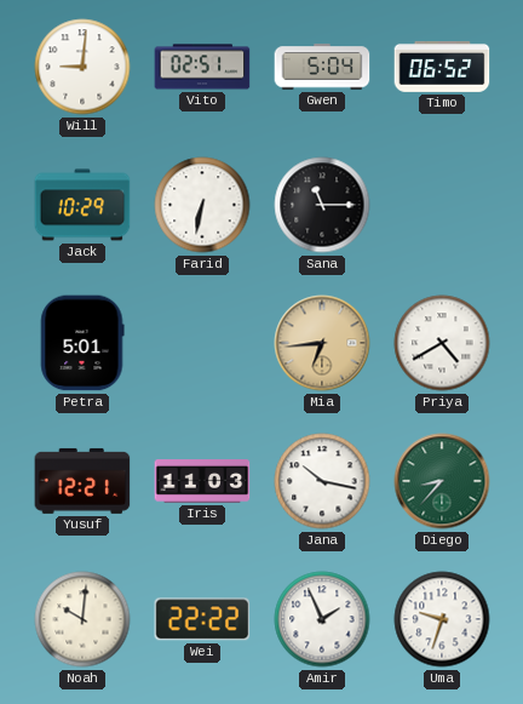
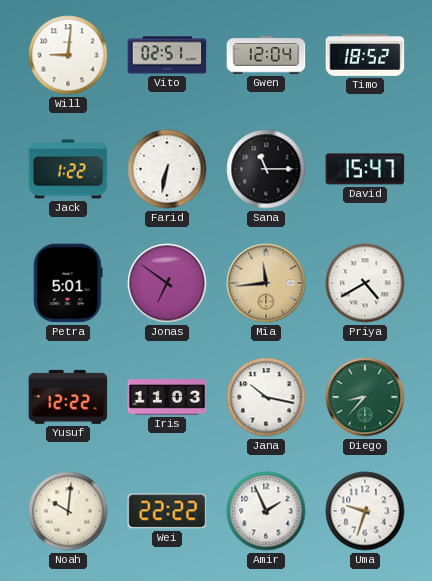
Gwen: 5:04 -> 12:04 (266, 55)
Timo: 06:52 -> 18:52 (365, 55)
Jack: 10:29 -> 1:22 (68, 169)
David: none -> 15:47 (365, 169)
Jonas: none -> 6:51 (167, 283)
Mia: 6:44 -> 11:44 (266, 283)
Yusuf: 12:21 -> 12:22 (68, 397)
